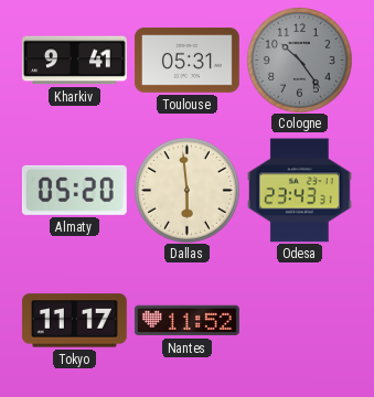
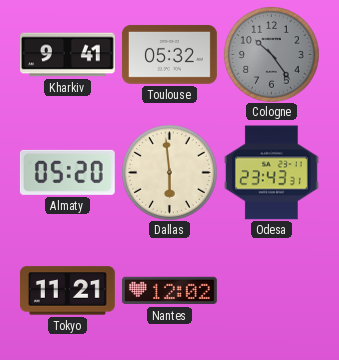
Toulouse: 05:31 -> 05:32 (169, 54)
Tokyo: 11:17 -> 11:21 (67, 291)
Nantes: 11:52 -> 12:02 (169, 291)
